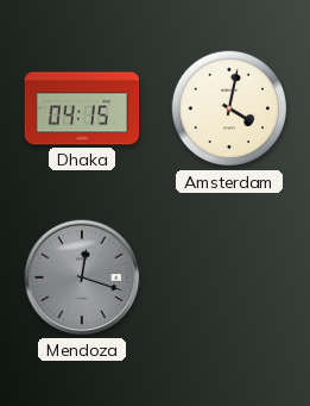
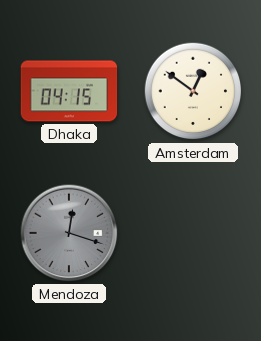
Amsterdam: 4:02 -> 12:51 (193, 91)
